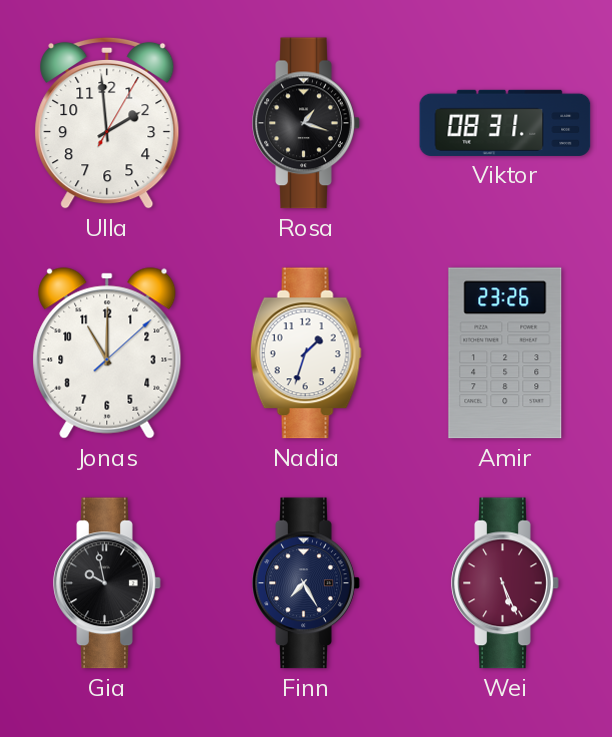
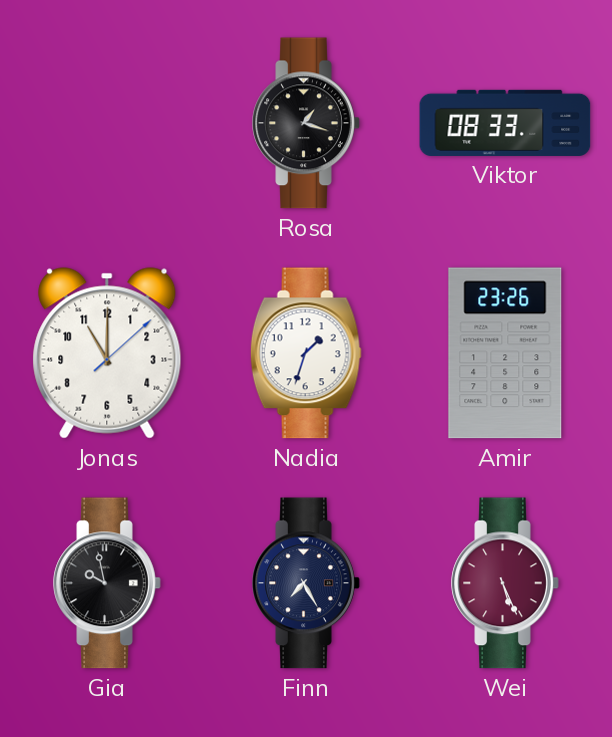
Ulla: 1:59 -> none (107, 123)
Viktor: 08:31 -> 08:33 (505, 123)
